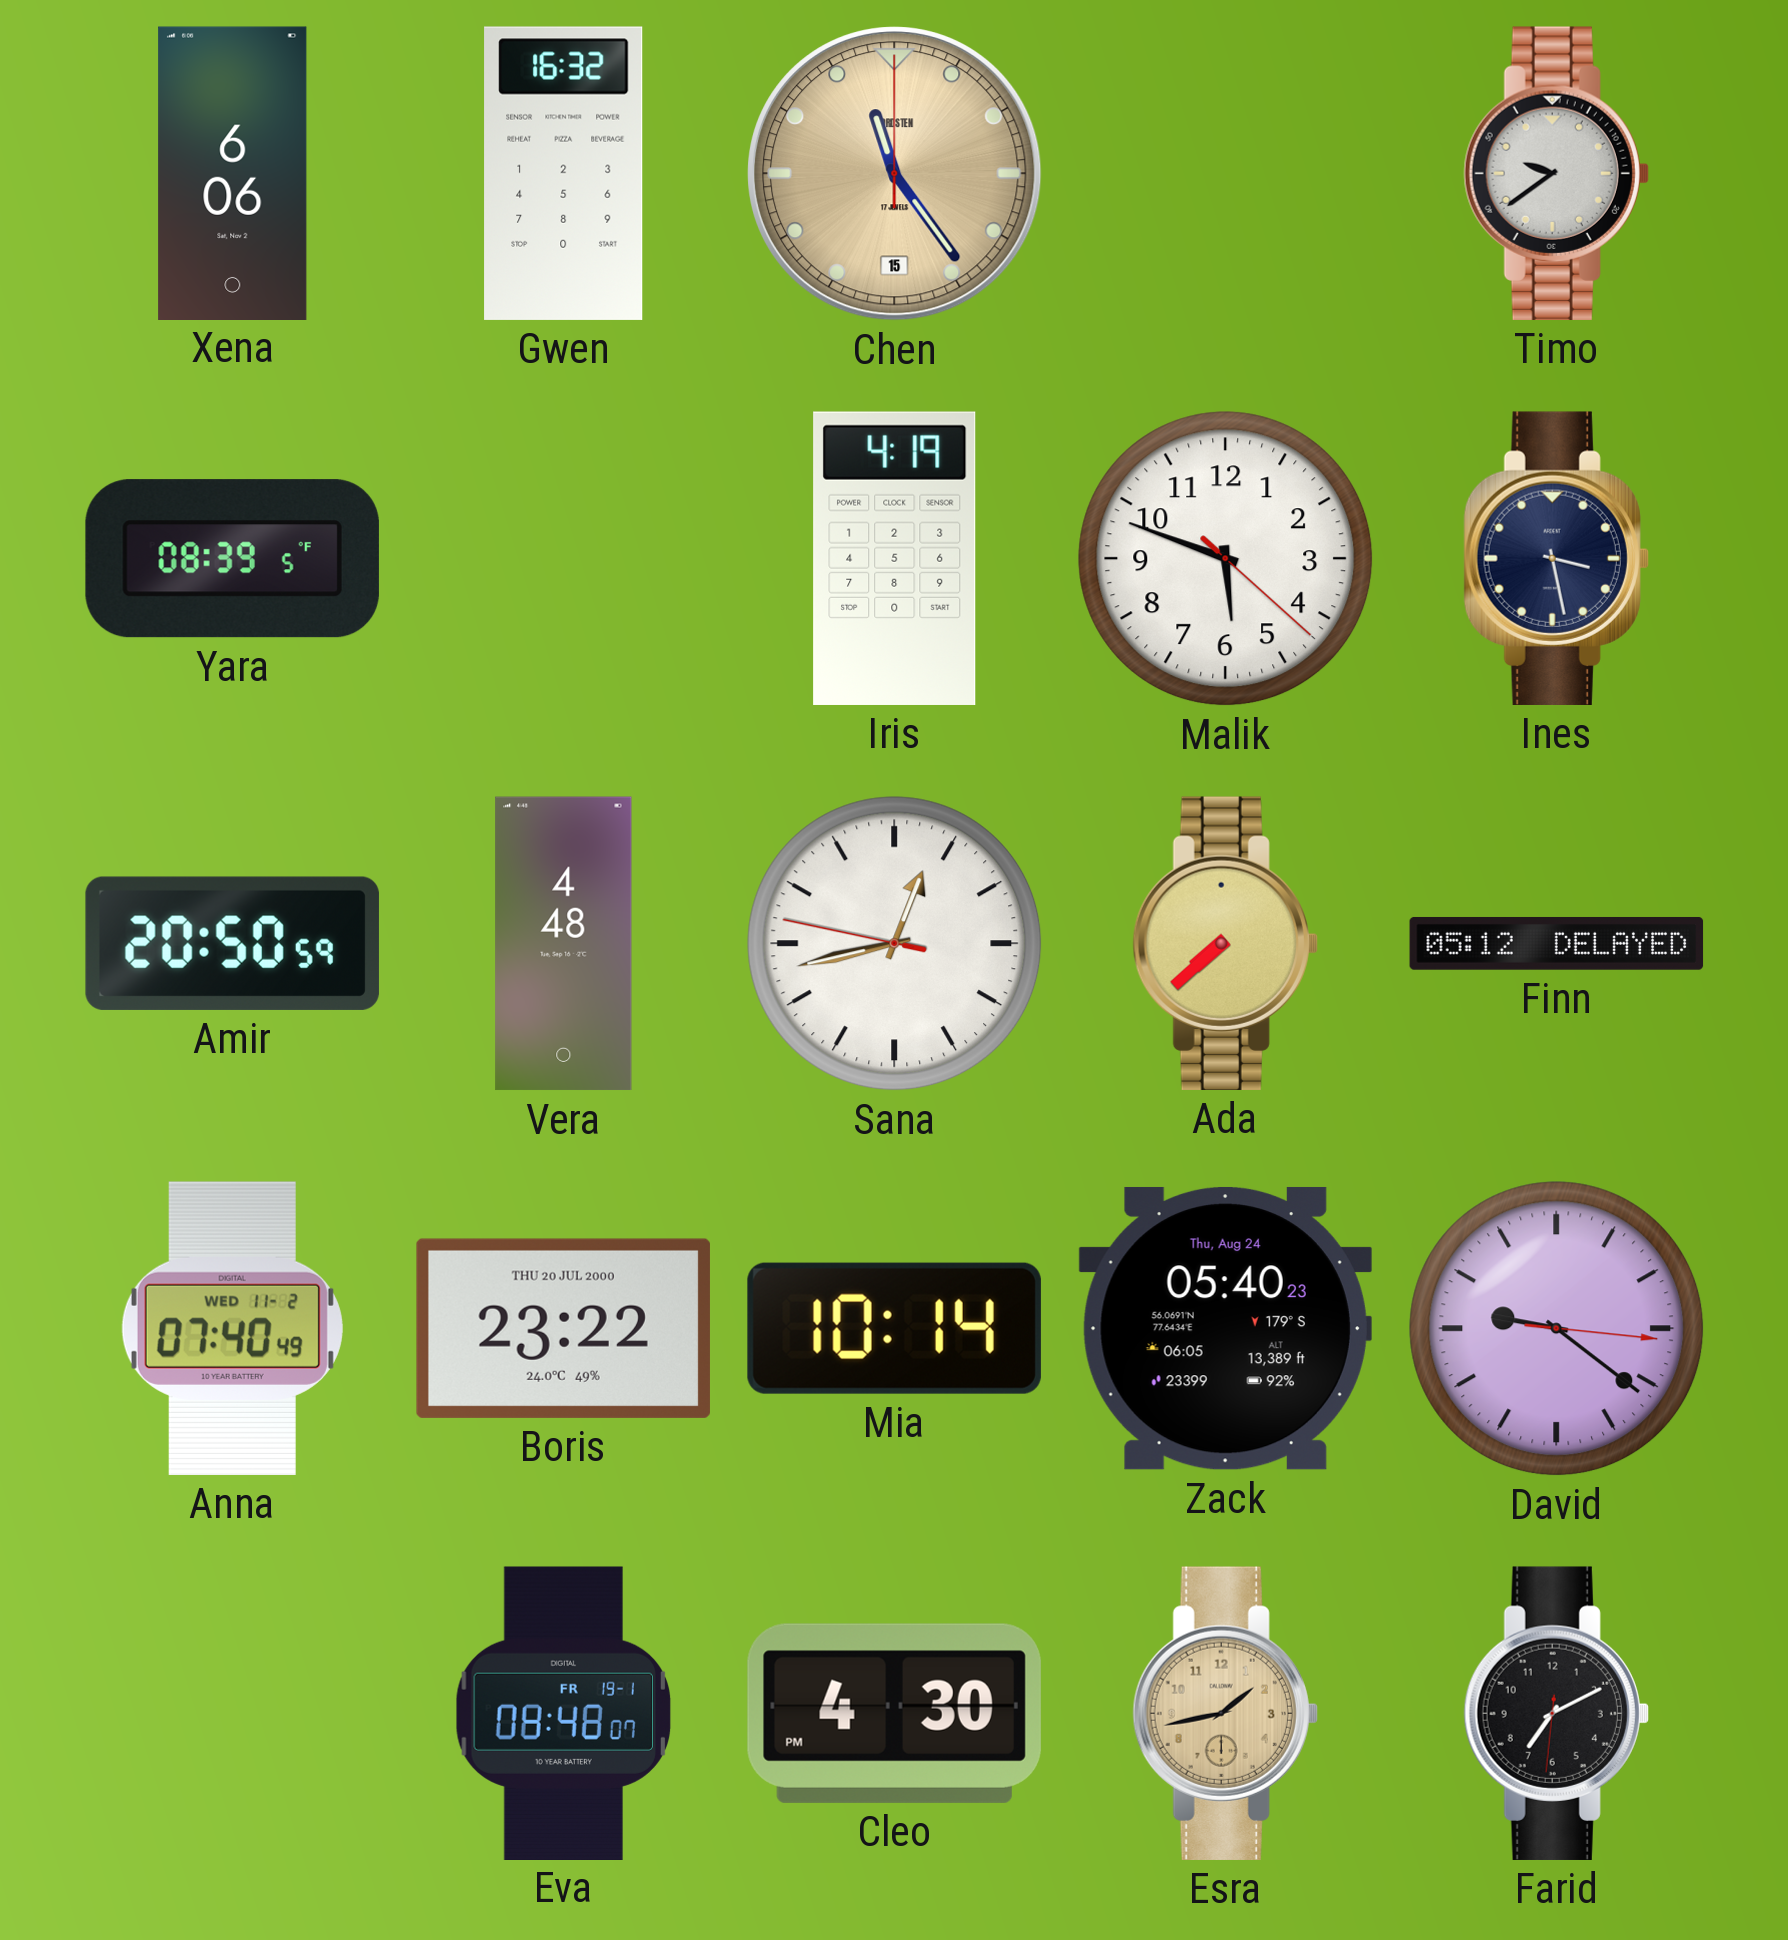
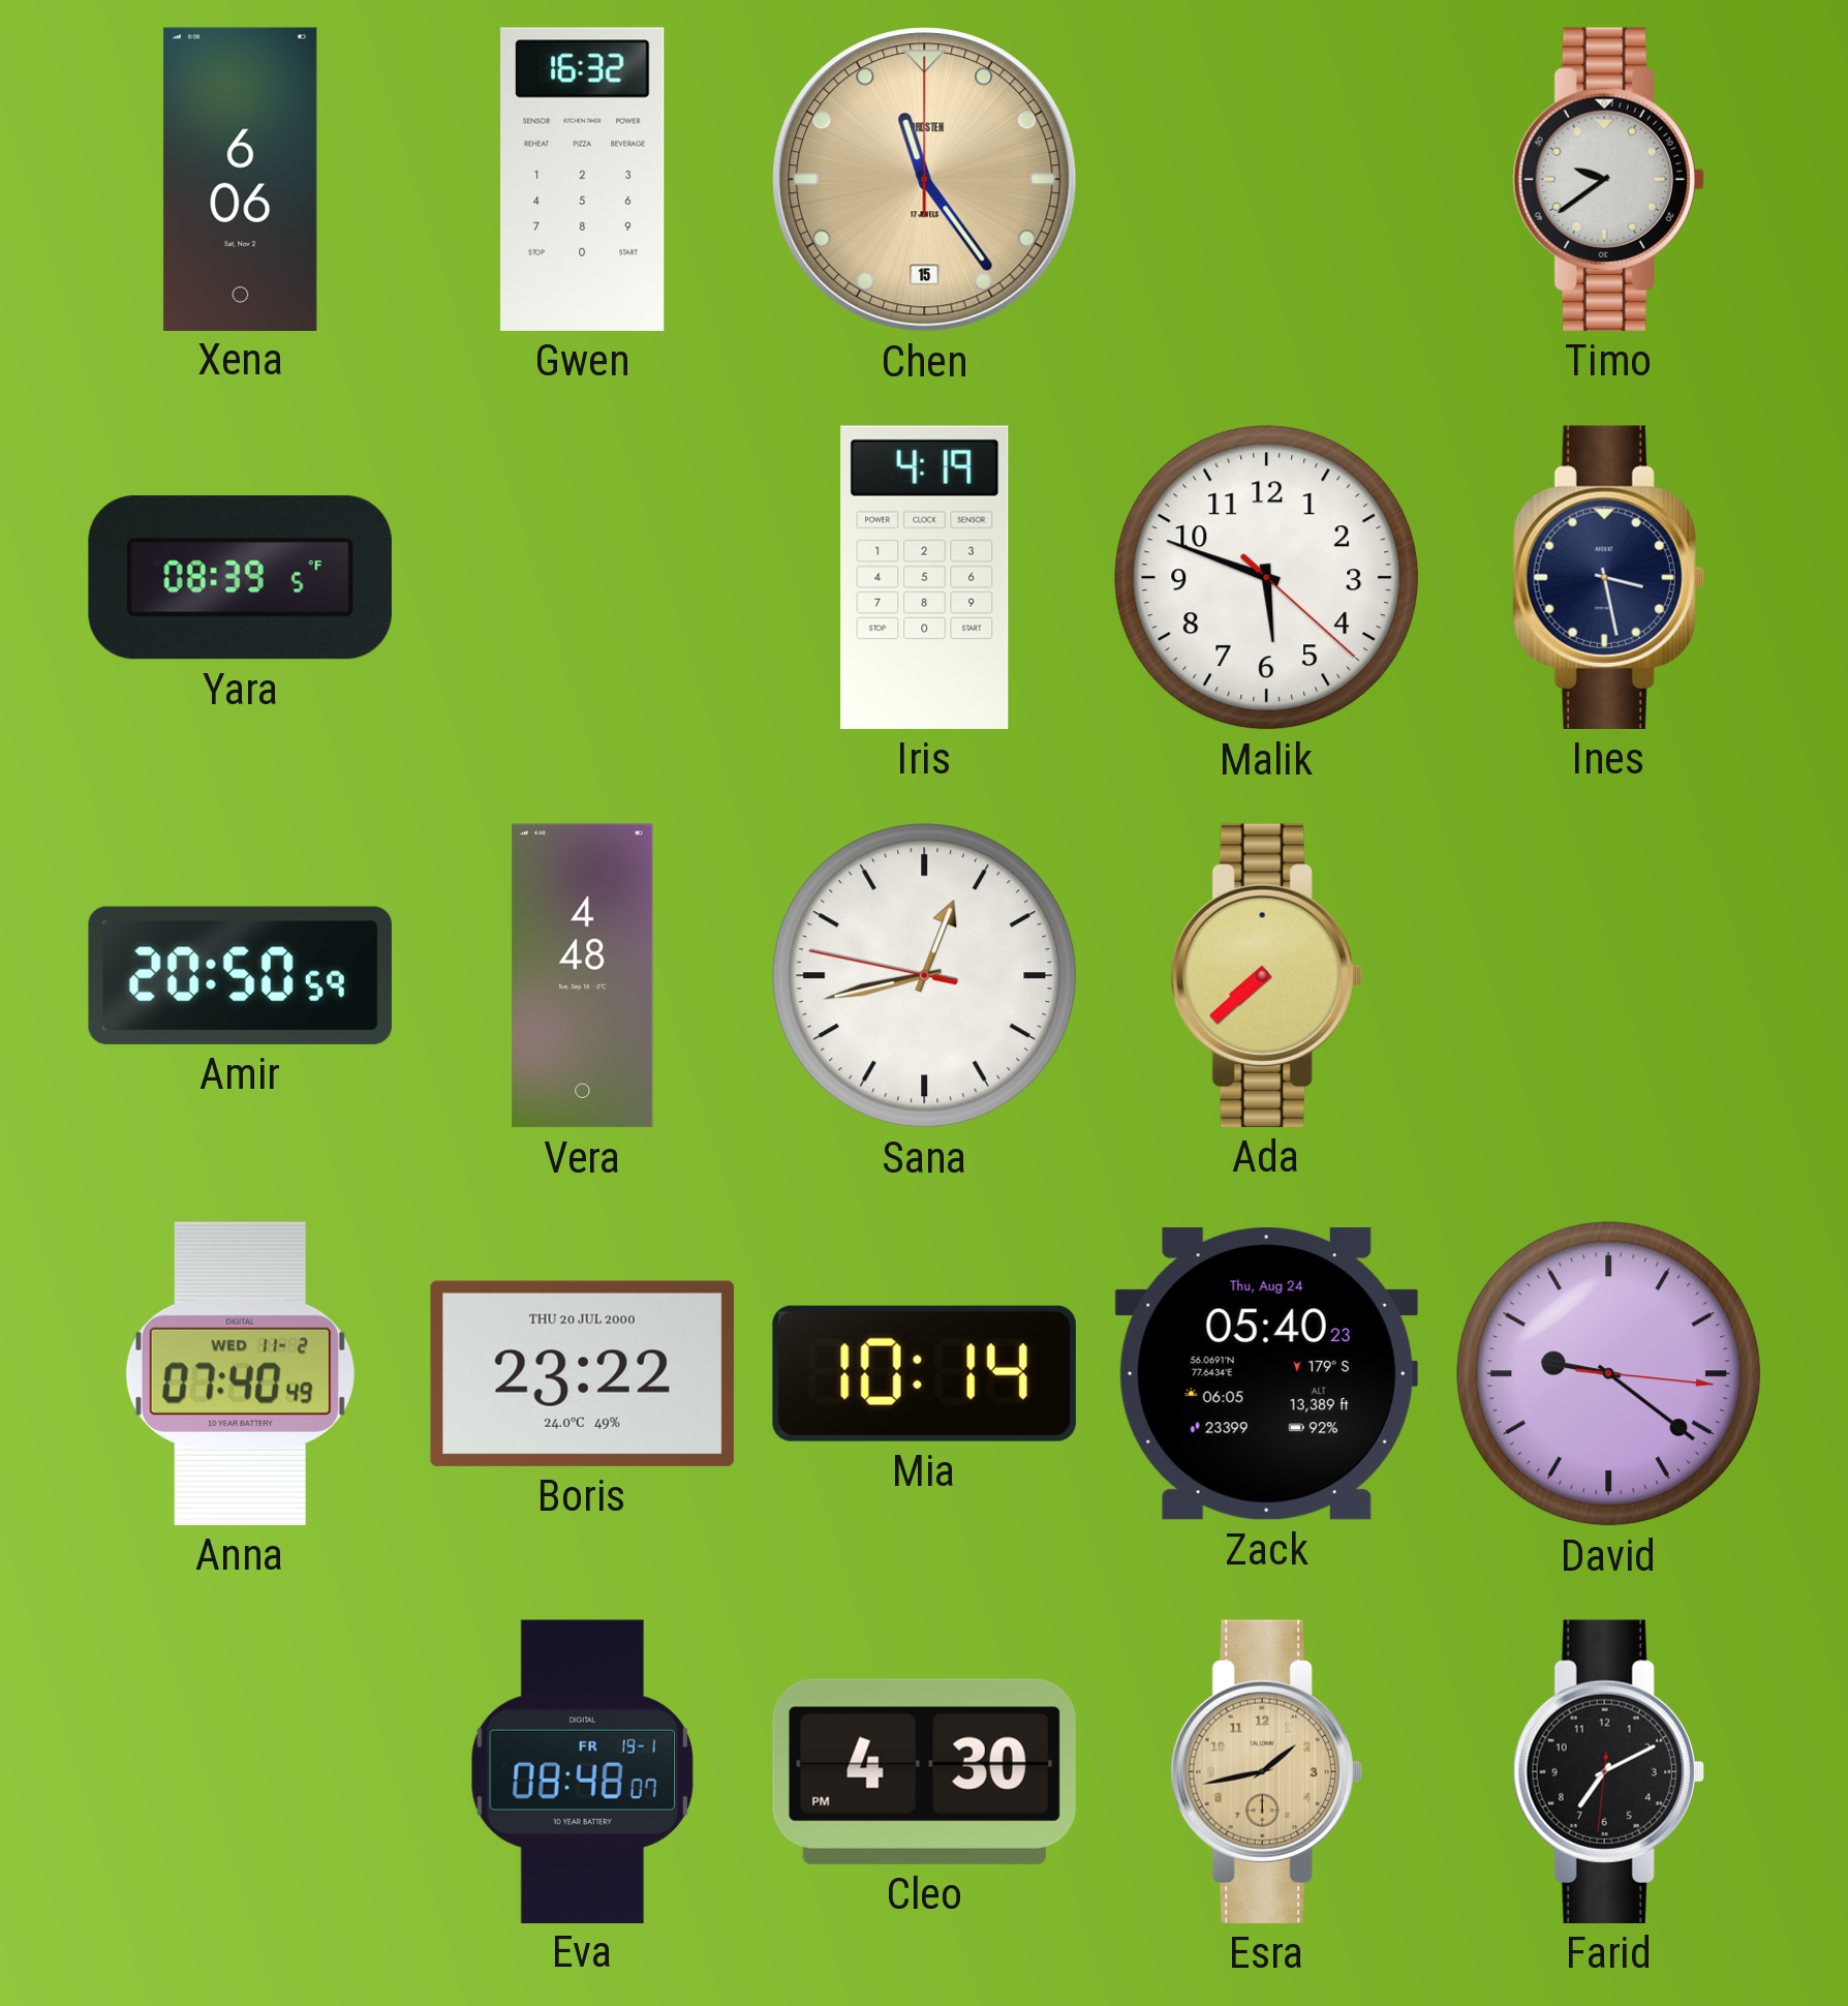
Finn: 05:12 -> none (1557, 944)
